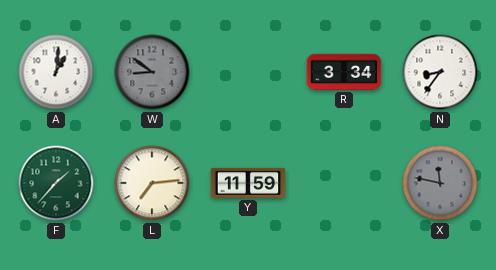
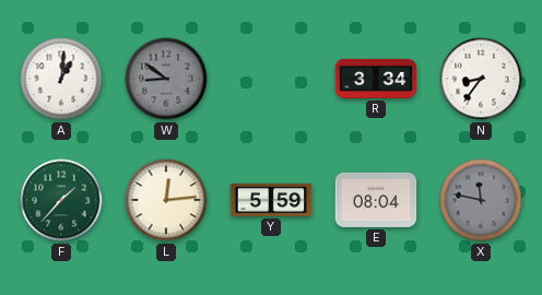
L: 7:14 -> 12:14 (166, 200)
Y: 11:59 -> 5:59 (271, 200)
E: none -> 08:04 (376, 200)
